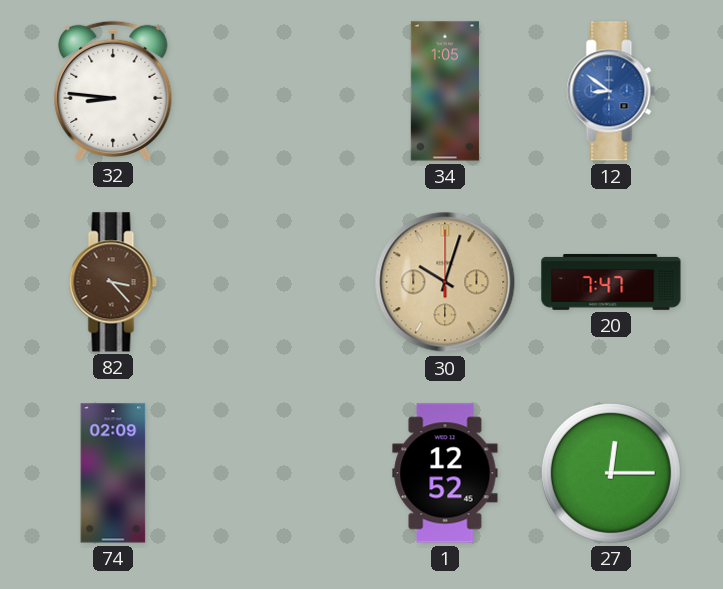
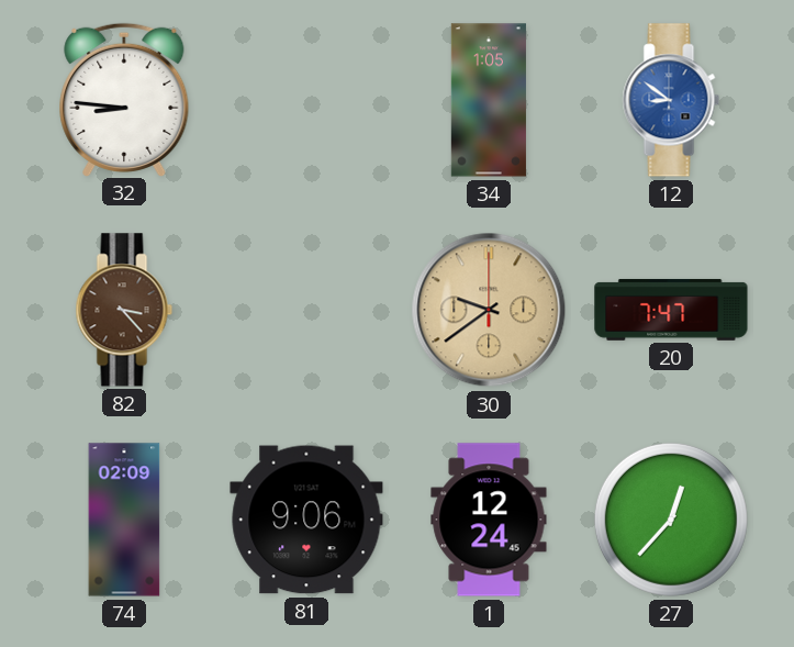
30: 10:03 -> 9:39 (489, 310)
81: none -> 9:06 (306, 520)
1: 12:52 -> 12:24 (489, 520)
27: 12:15 -> 12:37 (671, 520)
